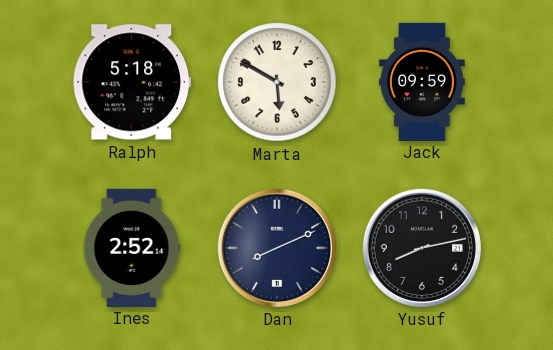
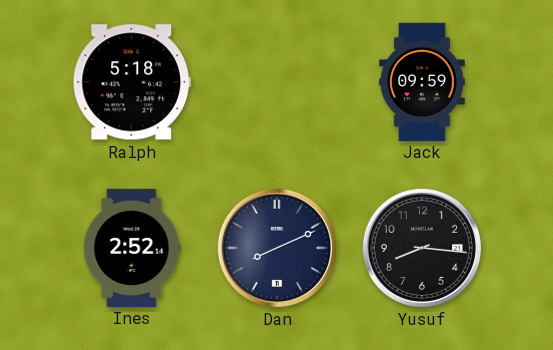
Marta: 5:50 -> none (277, 82)
Yusuf: 8:13 -> 8:16 (422, 248)
